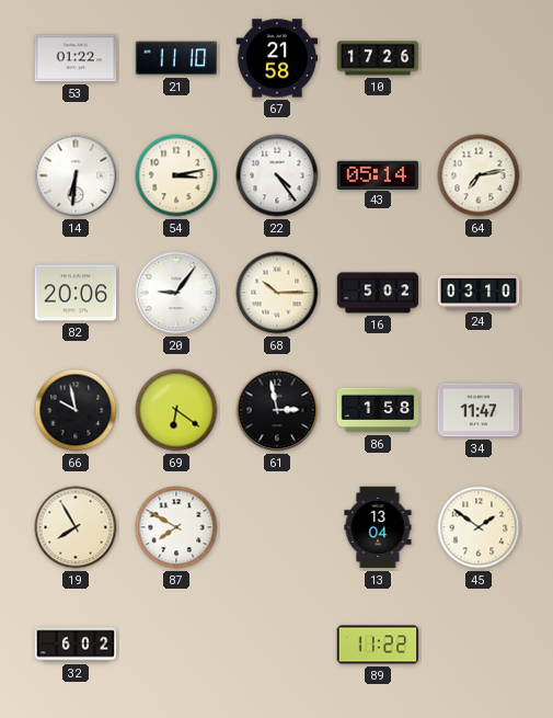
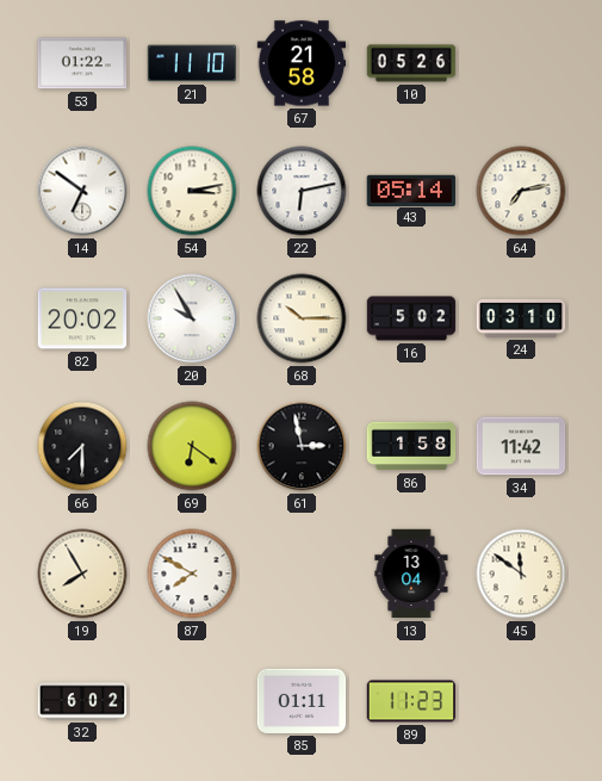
10: 17:26 -> 05:26 (411, 63)
14: 6:31 -> 6:51 (82, 191)
22: 4:24 -> 6:13 (302, 191)
82: 20:06 -> 20:02 (82, 318)
20: 9:06 -> 9:55 (192, 318)
66: 9:58 -> 7:30 (82, 446)
34: 11:47 -> 11:42 (521, 446)
45: 1:51 -> 11:51 (521, 574)
85: none -> 01:11 (302, 701)
89: 11:22 -> 11:23 (411, 701)
